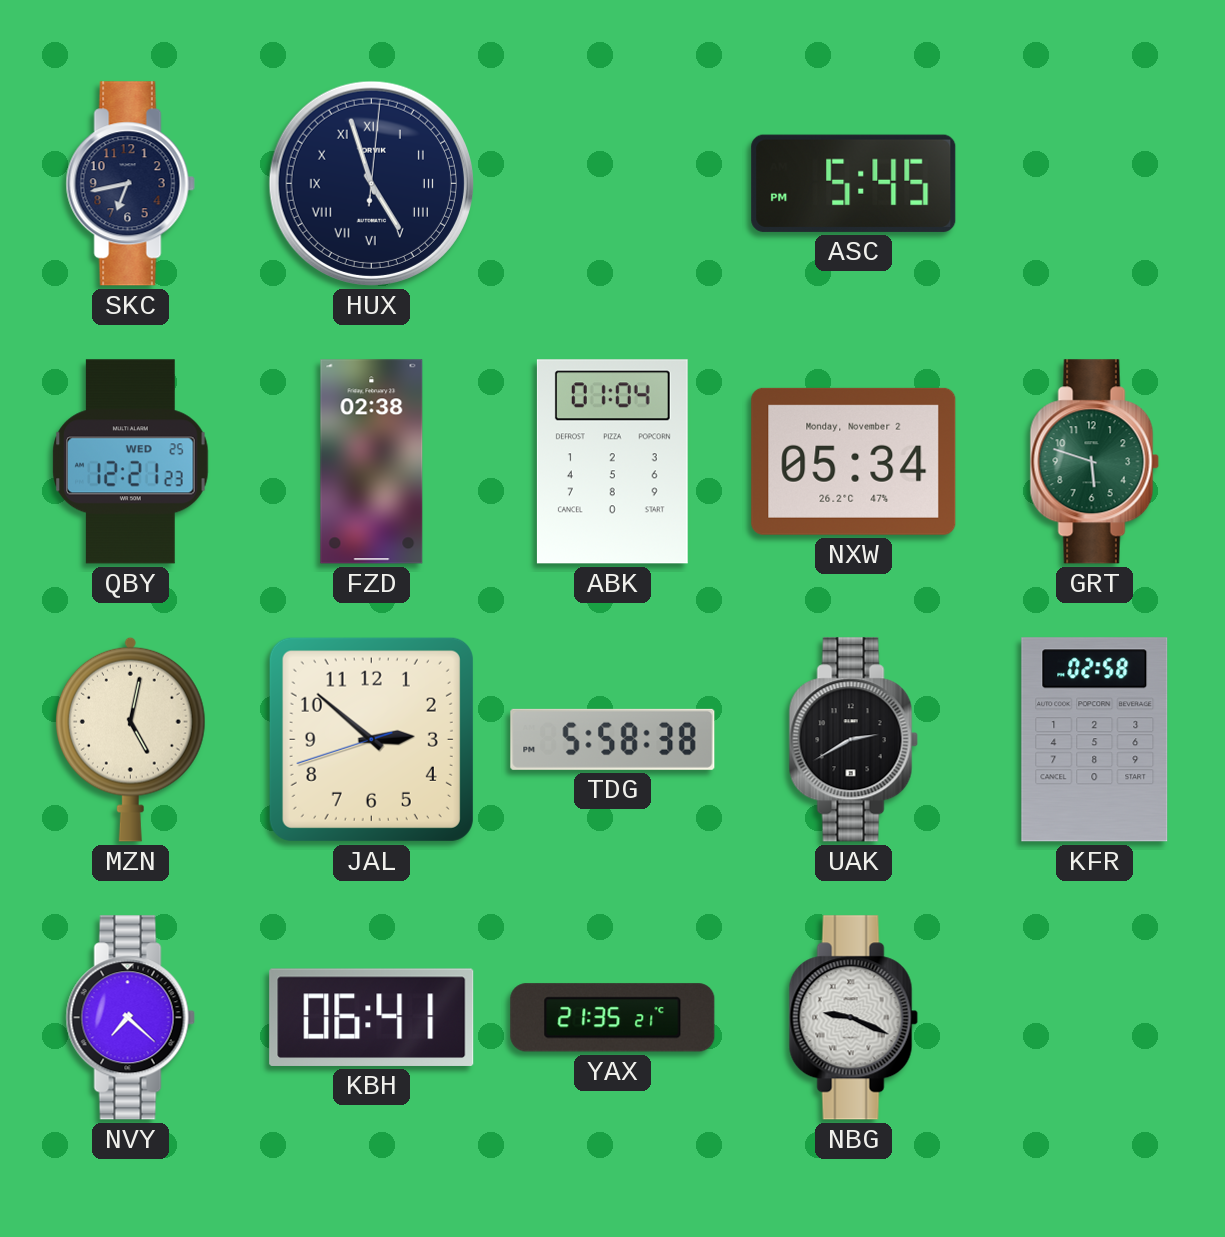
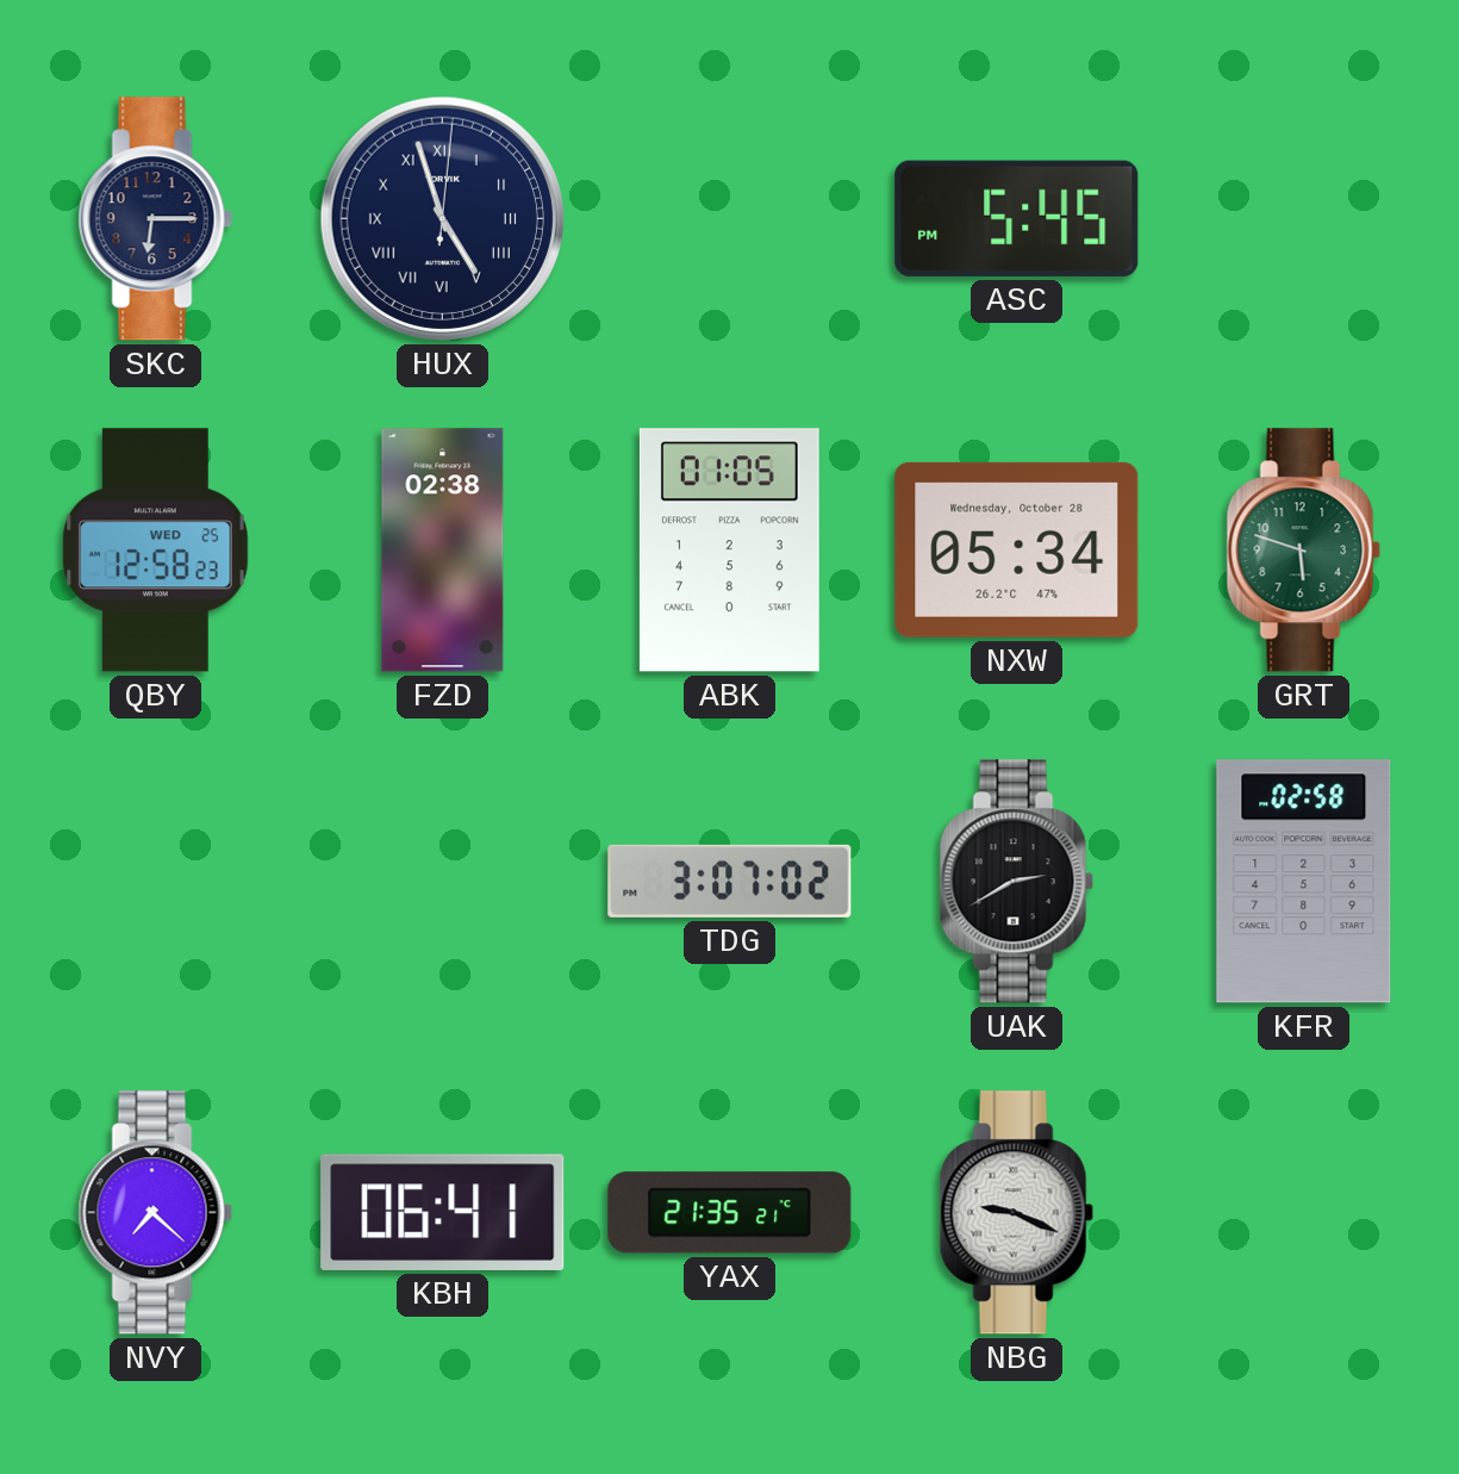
SKC: 6:43 -> 6:15 (155, 219)
QBY: 12:21 -> 12:58 (156, 551)
ABK: 01:04 -> 01:05 (729, 551)
NXW date: Monday, November 2 -> Wednesday, October 28 (1017, 549)
MZN: 5:02 -> none (130, 739)
JAL: 2:51 -> none (371, 739)
TDG: 5:58 -> 3:07 (730, 881)
